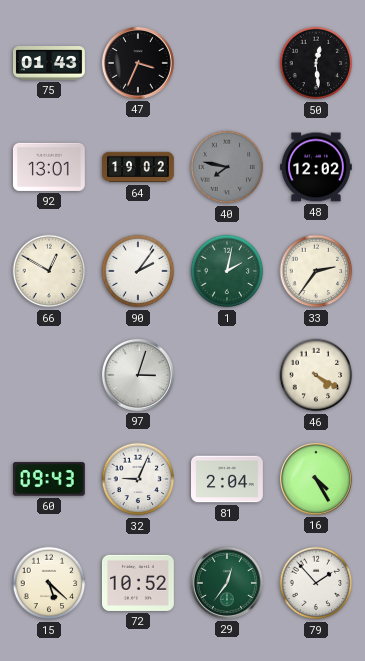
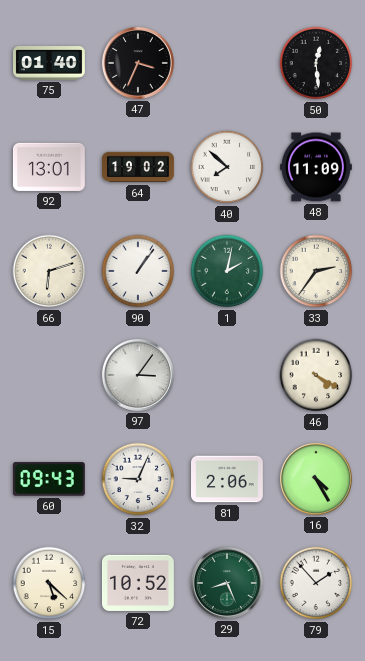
75: 01:43 -> 01:40 (50, 64)
40: 7:47 -> 7:52 (227, 167)
40 dial: grey -> white (227, 167)
48: 12:02 -> 11:09 (316, 167)
66: 12:50 -> 6:12 (49, 271)
90: 2:06 -> 1:06 (138, 271)
97: 3:03 -> 3:06 (138, 375)
81: 2:04 -> 2:06 (228, 479)
29: 12:36 -> 8:26 (227, 583)
